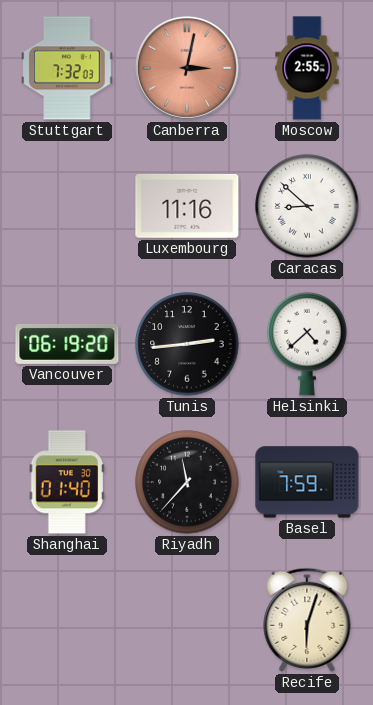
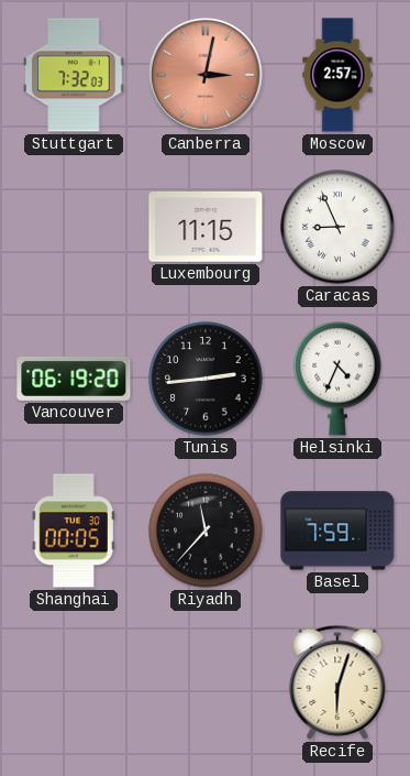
Moscow: 2:55 -> 2:57 (337, 75)
Luxembourg: 11:16 -> 11:15 (206, 227)
Caracas: 8:52 -> 8:56 (337, 227)
Helsinki: 4:38 -> 4:34 (337, 379)
Shanghai: 01:40 -> 00:05 (74, 531)
